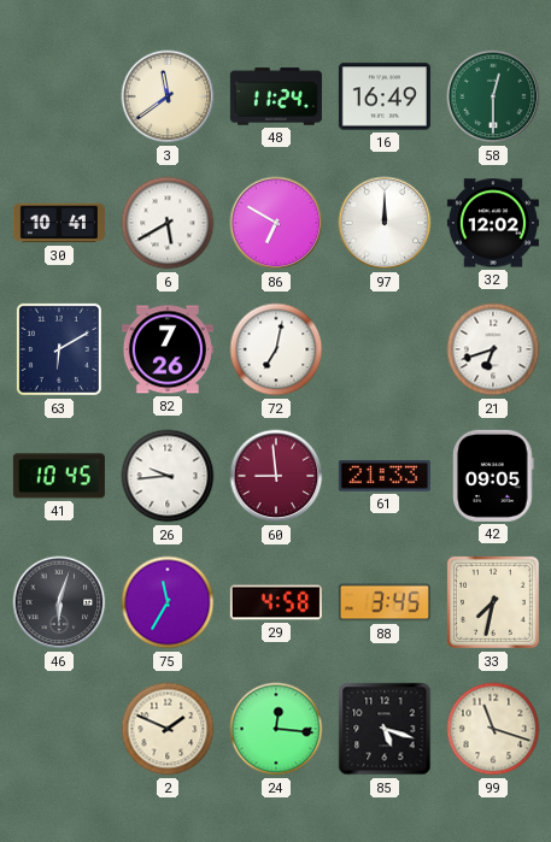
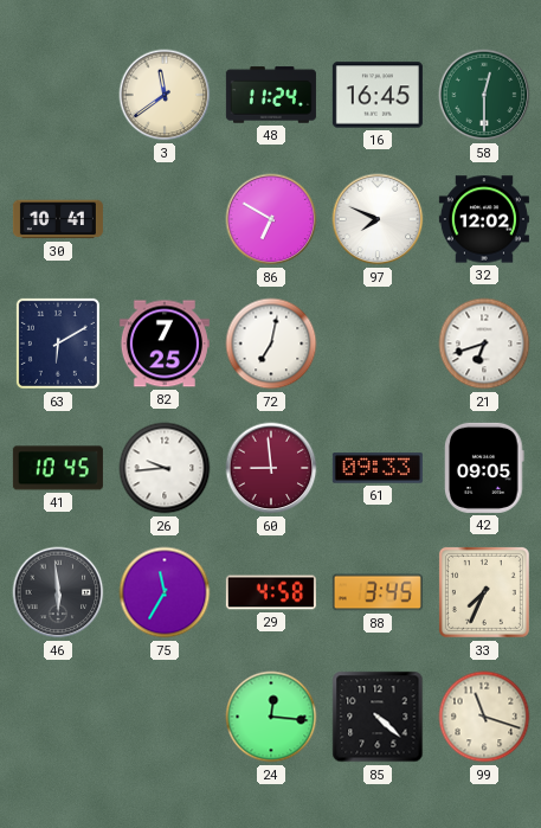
16: 16:49 -> 16:45 (378, 95)
6: 5:40 -> none (168, 223)
97: 12:00 -> 7:49 (378, 219)
82: 7:26 -> 7:25 (165, 344)
61: 21:33 -> 09:33 (378, 468)
46: 6:03 -> 5:59 (58, 592)
33: 7:32 -> 7:34 (484, 592)
2: 1:49 -> none (168, 729)
85: 5:18 -> 4:22 (378, 717)
